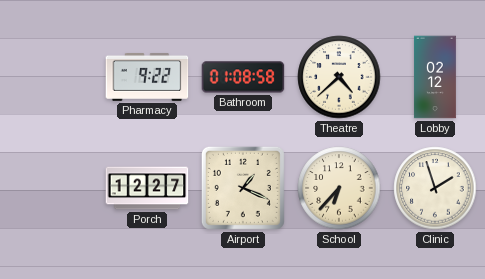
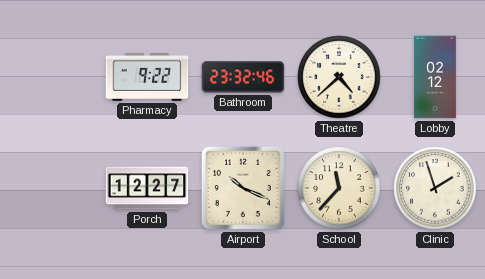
Bathroom: 01:08 -> 23:32 (243, 77)
Airport: 1:19 -> 10:19 (243, 188)
School: 6:37 -> 11:37 (339, 188)
